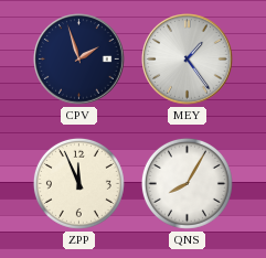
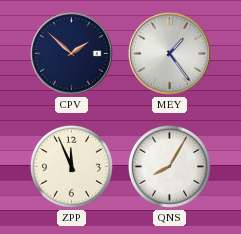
CPV: 1:57 -> 1:52 (72, 54)
